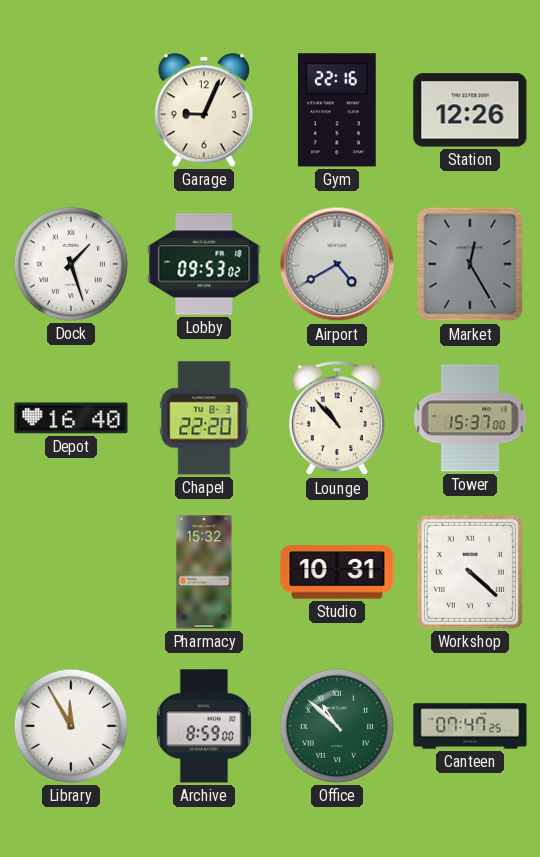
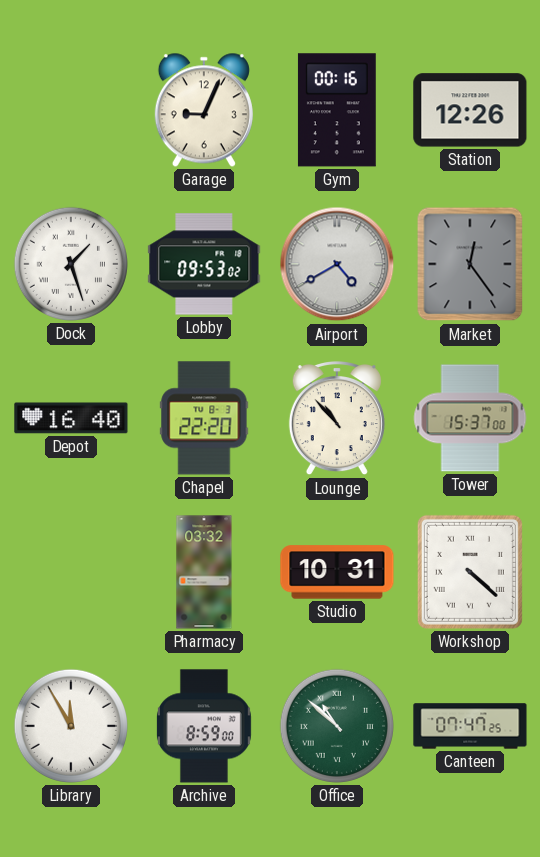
Gym: 22:16 -> 00:16 (337, 110)
Market: 12:25 -> 12:24 (470, 264)
Pharmacy: 15:32 -> 03:32 (204, 572)
